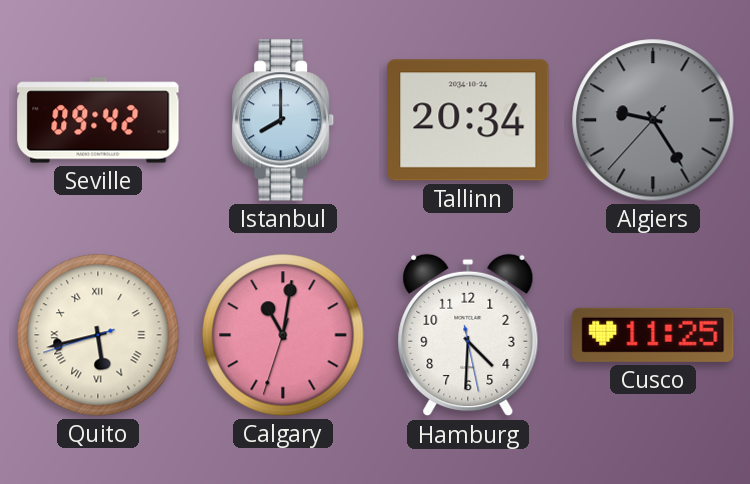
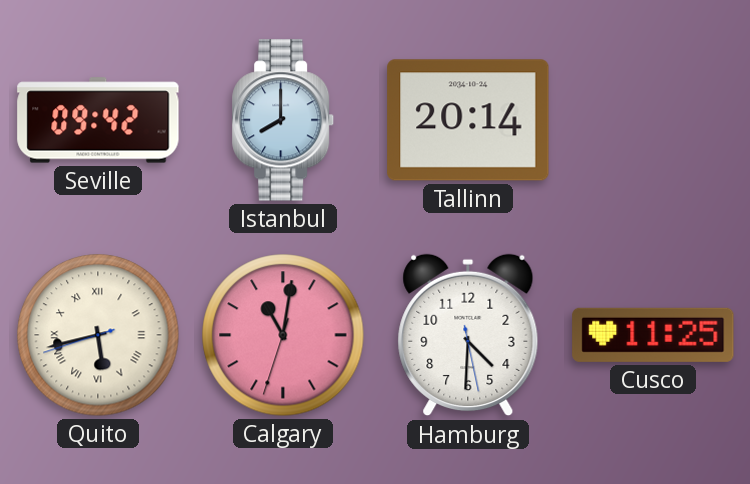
Tallinn: 20:34 -> 20:14 (468, 120)
Algiers: 9:24 -> none (653, 120)
